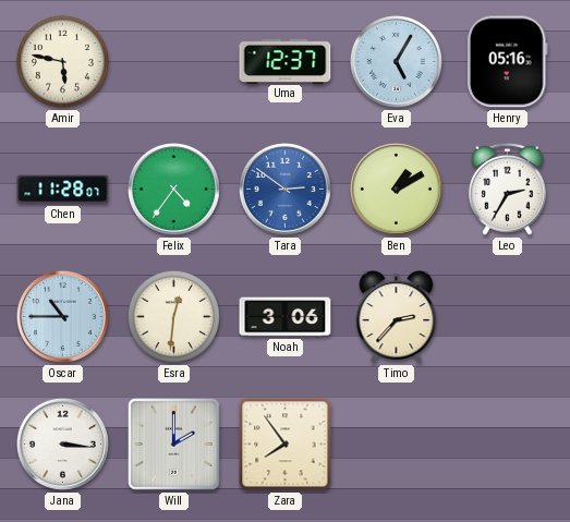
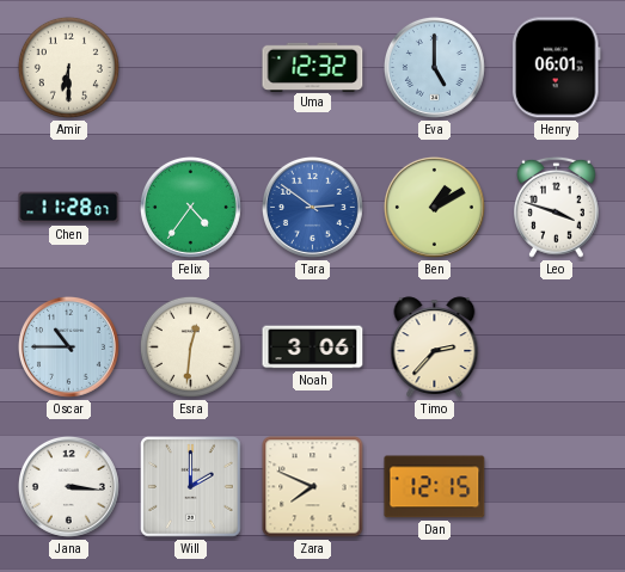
Amir: 5:47 -> 6:30 (68, 67)
Uma: 12:37 -> 12:32 (313, 67)
Eva: 5:05 -> 5:00 (434, 67)
Henry: 05:16 -> 06:01 (556, 68)
Leo: 2:35 -> 3:48 (557, 207)
Zara: 7:54 -> 7:49 (313, 487)
Dan: none -> 12:15 (435, 487)
